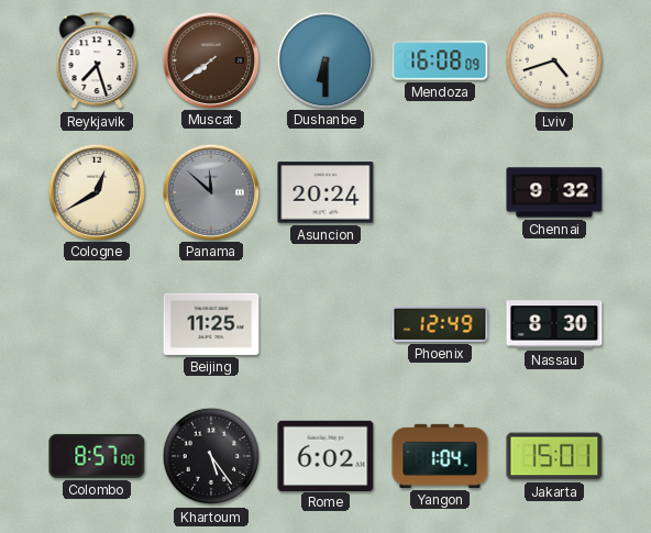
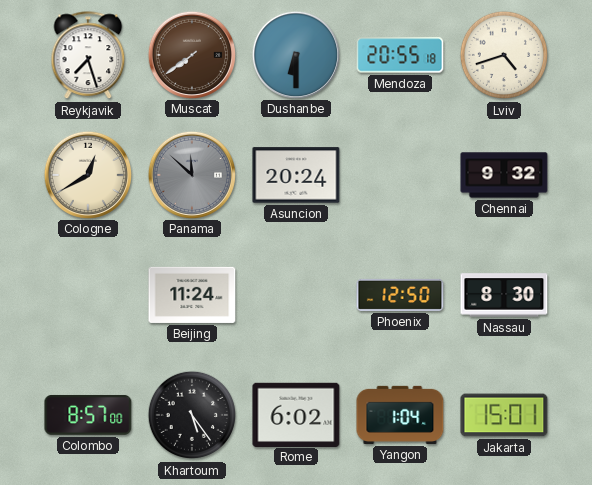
Mendoza: 16:08 -> 20:55 (400, 55)
Beijing: 11:25 -> 11:24 (192, 295)
Phoenix: 12:49 -> 12:50 (400, 295)
